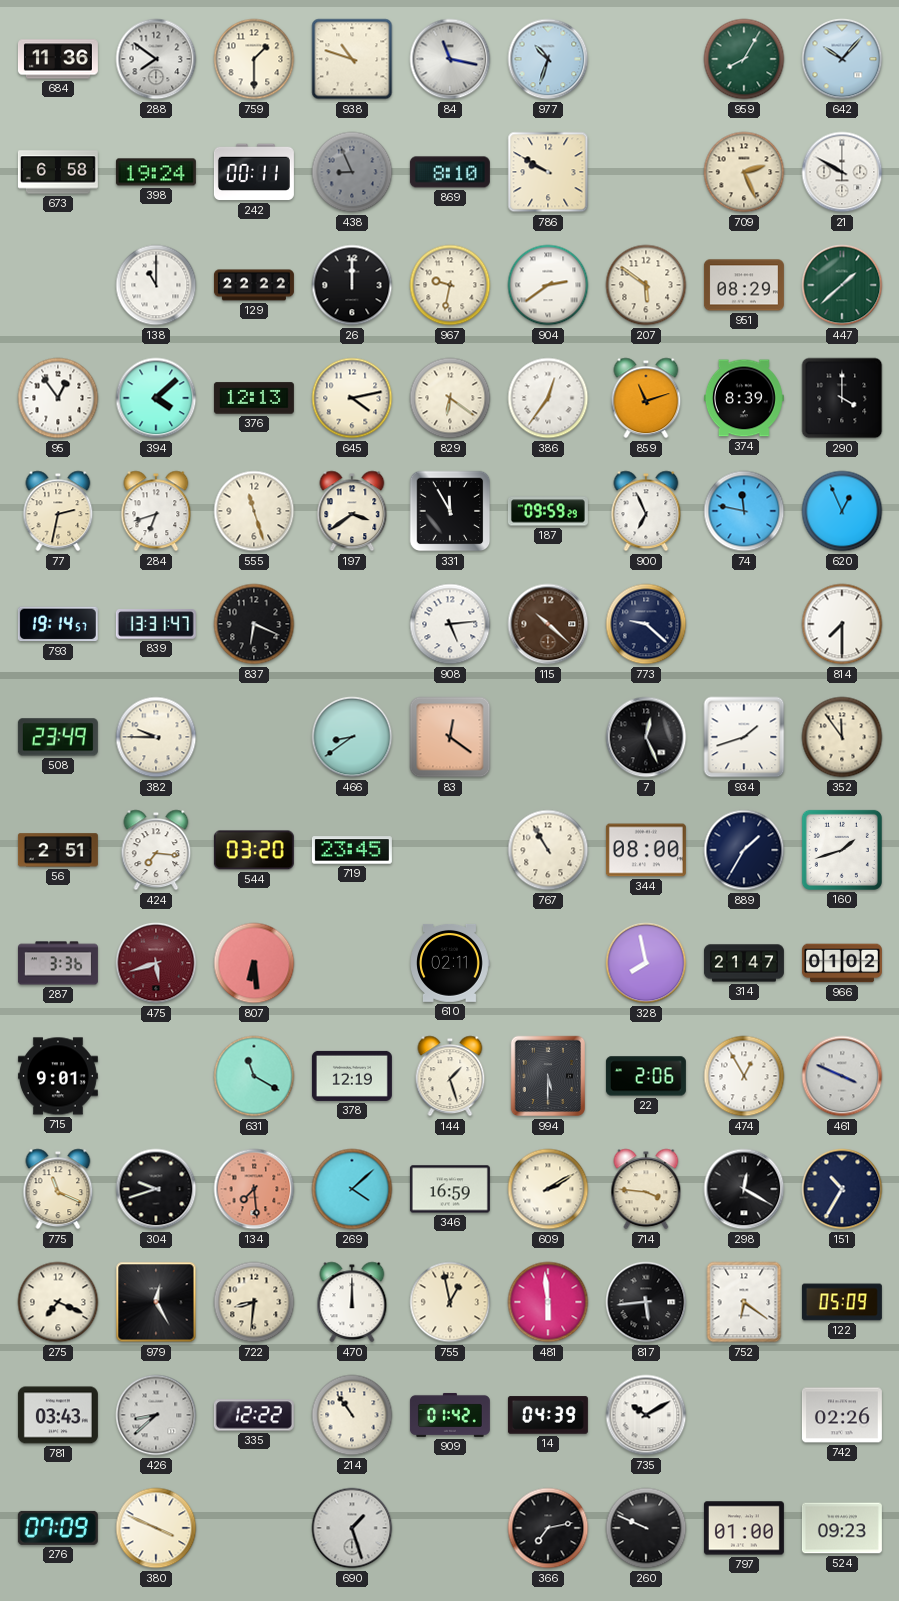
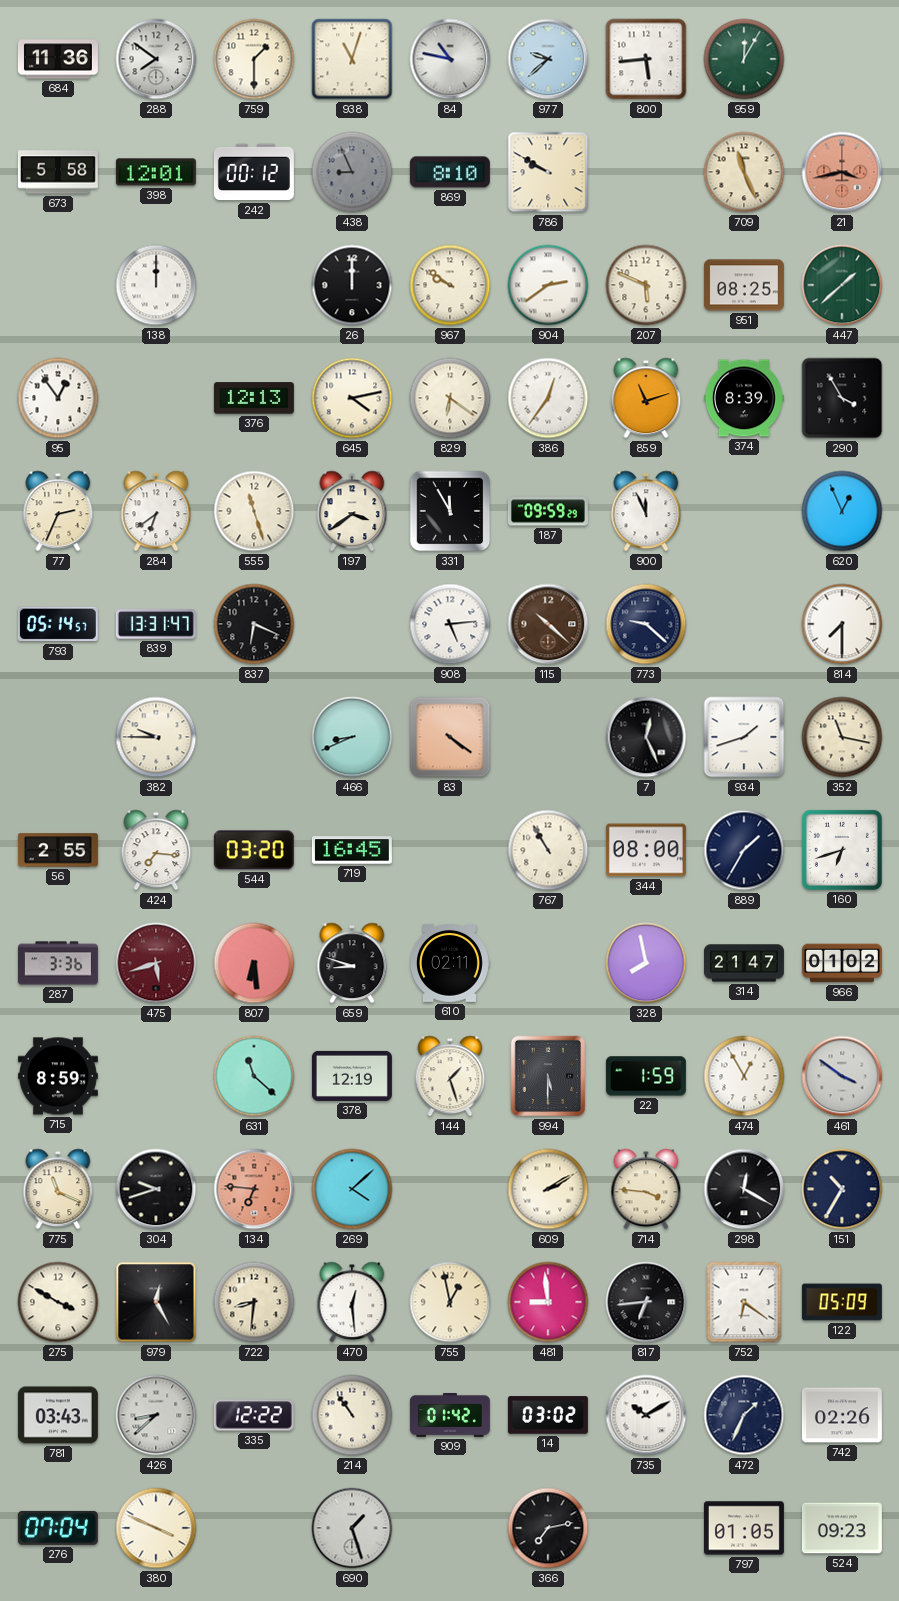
938: 10:48 -> 11:03 (352, 59)
84: 11:17 -> 10:47 (450, 59)
977: 10:33 -> 9:38 (548, 59)
800: none -> 5:44 (646, 59)
959: 8:05 -> 12:05 (744, 59)
642: 10:07 -> none (842, 59)
673: 6:58 -> 5:58 (58, 172)
398: 19:24 -> 12:01 (156, 172)
242: 00:11 -> 00:12 (254, 172)
709: 2:26 -> 11:26 (744, 172)
21: 9:50 -> 3:43 (842, 172)
21 dial: white -> salmon (842, 172)
138: 11:00 -> 12:00 (156, 285)
129: 22:22 -> none (254, 285)
967: 9:32 -> 9:51 (450, 285)
207: 5:51 -> 5:49 (646, 285)
951: 08:29 -> 08:25 (744, 285)
394: 4:08 -> none (156, 398)
290: 4:00 -> 3:55 (842, 398)
77: 2:32 -> 2:34 (58, 511)
284: 6:42 -> 6:39 (156, 511)
900: 6:56 -> 11:56 (646, 511)
74: 11:47 -> none (744, 511)
793: 19:14 -> 05:14 (58, 624)
508: 23:49 -> none (58, 737)
466: 8:39 -> 8:41 (352, 737)
83: 12:21 -> 4:21 (450, 737)
352: 11:54 -> 11:17 (842, 737)
56: 2:51 -> 2:55 (58, 850)
719: 23:45 -> 16:45 (352, 850)
160: 1:42 -> 6:42 (842, 850)
659: none -> 8:48 (352, 963)
715: 9:01 -> 8:59 (58, 1076)
631: 11:20 -> 11:22 (254, 1076)
22: 2:06 -> 1:59 (646, 1076)
461: 3:49 -> 3:51 (842, 1076)
134: 7:29 -> 6:46 (254, 1189)
346: 16:59 -> none (450, 1189)
275: 7:19 -> 3:50 (58, 1302)
470: 12:00 -> 12:29 (352, 1302)
481: 5:59 -> 8:59 (548, 1302)
817: 5:44 -> 6:44 (646, 1302)
14: 04:39 -> 03:02 (548, 1415)
472: none -> 1:34 (744, 1415)
276: 07:09 -> 07:04 (58, 1528)
260: 9:49 -> none (646, 1528)
797: 01:00 -> 01:05 (744, 1528)
